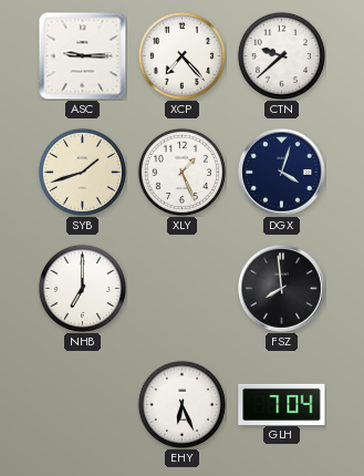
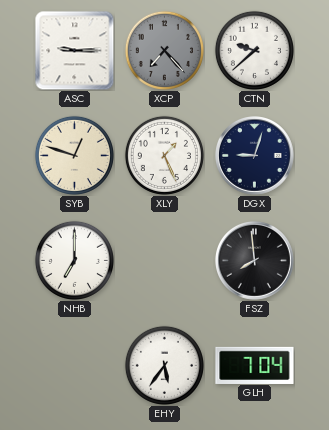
XCP dial: white -> grey (164, 50)
SYB: 1:42 -> 12:48 (74, 155)
DGX: 4:03 -> 9:03 (255, 156)
EHY: 6:26 -> 5:36 (164, 365)
